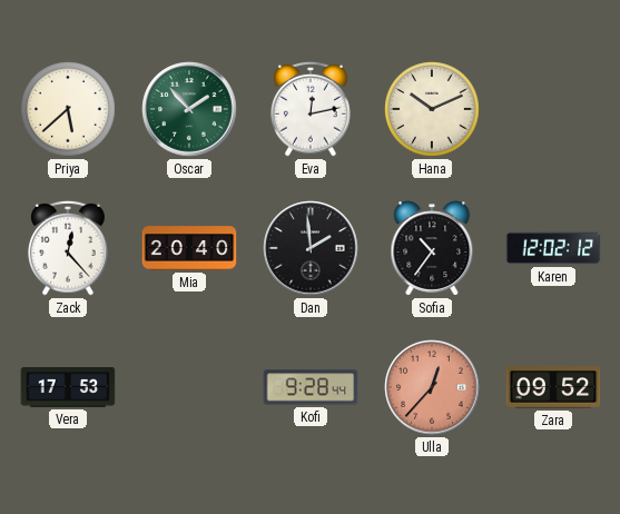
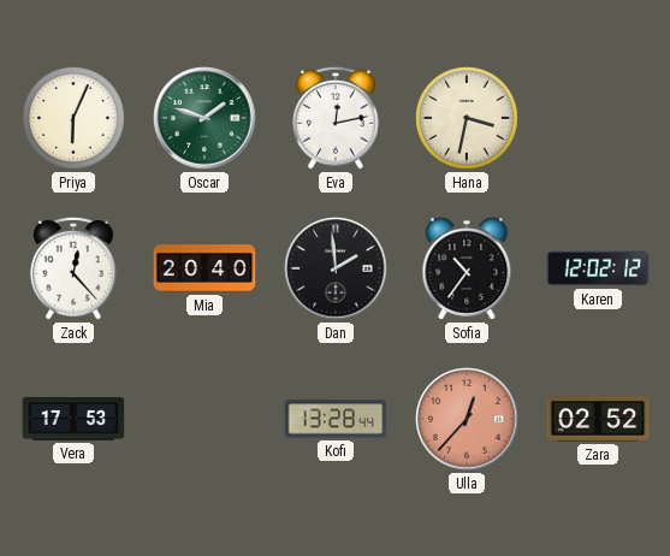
Priya: 5:38 -> 6:04 (73, 118)
Oscar: 1:53 -> 1:48 (204, 118)
Hana: 10:11 -> 3:32 (467, 118)
Kofi: 9:28 -> 13:28 (336, 419)
Zara: 09:52 -> 02:52 (598, 419)
